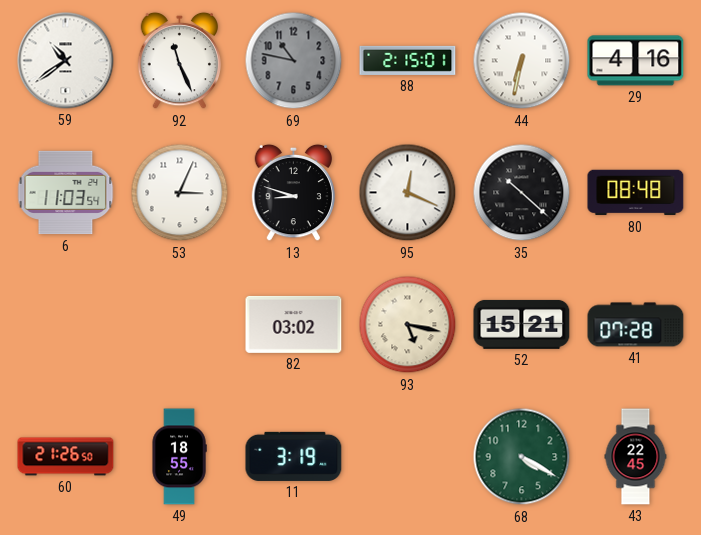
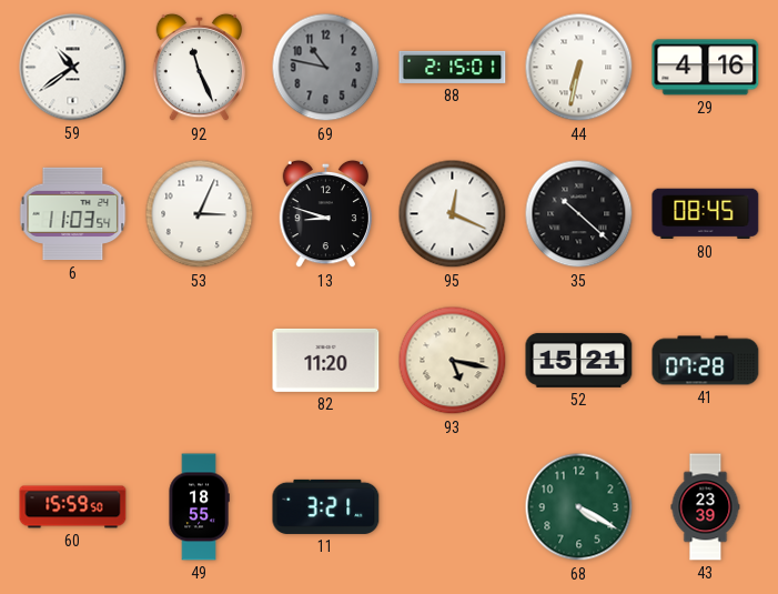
80: 08:48 -> 08:45 (706, 214)
82: 03:02 -> 11:20 (326, 360)
60: 21:26 -> 15:59 (73, 507)
11: 3:19 -> 3:21 (326, 506)
43: 22:45 -> 23:39 (706, 507)
